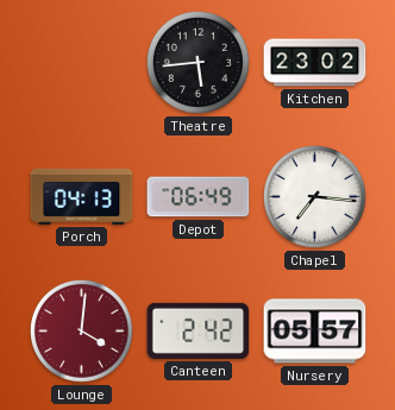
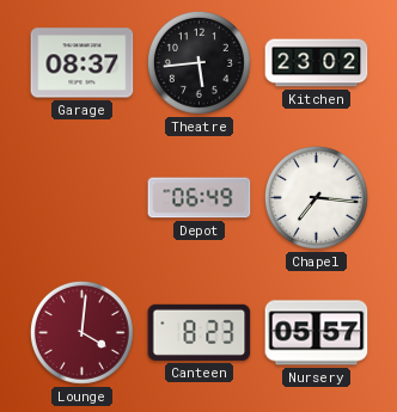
Garage: none -> 08:37 (83, 63)
Porch: 04:13 -> none (82, 196)
Canteen: 2:42 -> 8:23 (200, 332)
